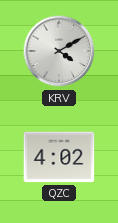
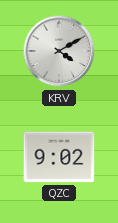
QZC: 4:02 -> 9:02 (59, 157)
